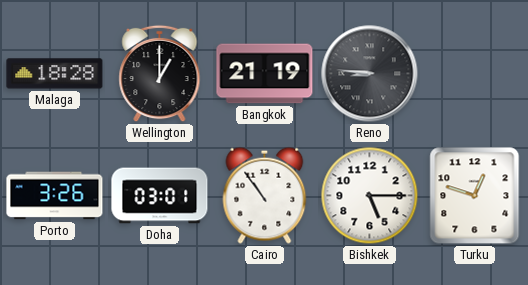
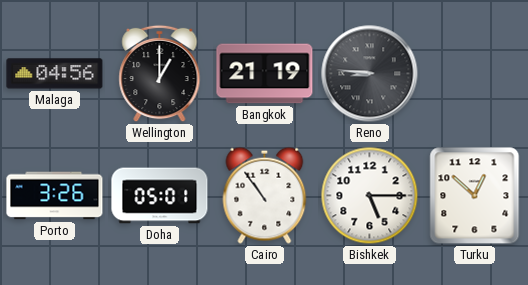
Malaga: 18:28 -> 04:56 (55, 74)
Doha: 03:01 -> 05:01 (160, 196)
Turku: 12:48 -> 12:52 (475, 196)
